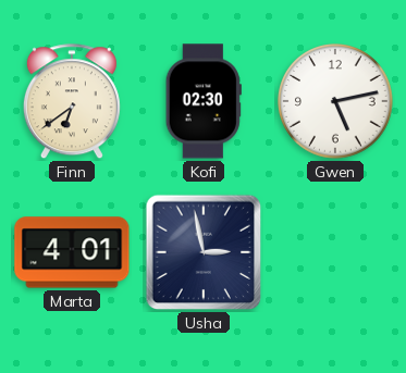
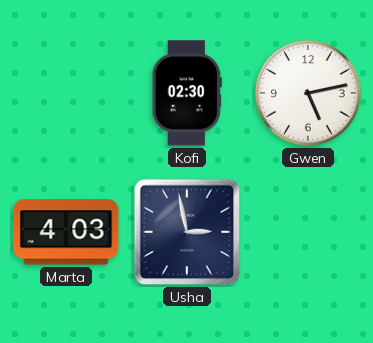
Finn: 6:39 -> none (72, 102)
Marta: 4:01 -> 4:03 (66, 232)
